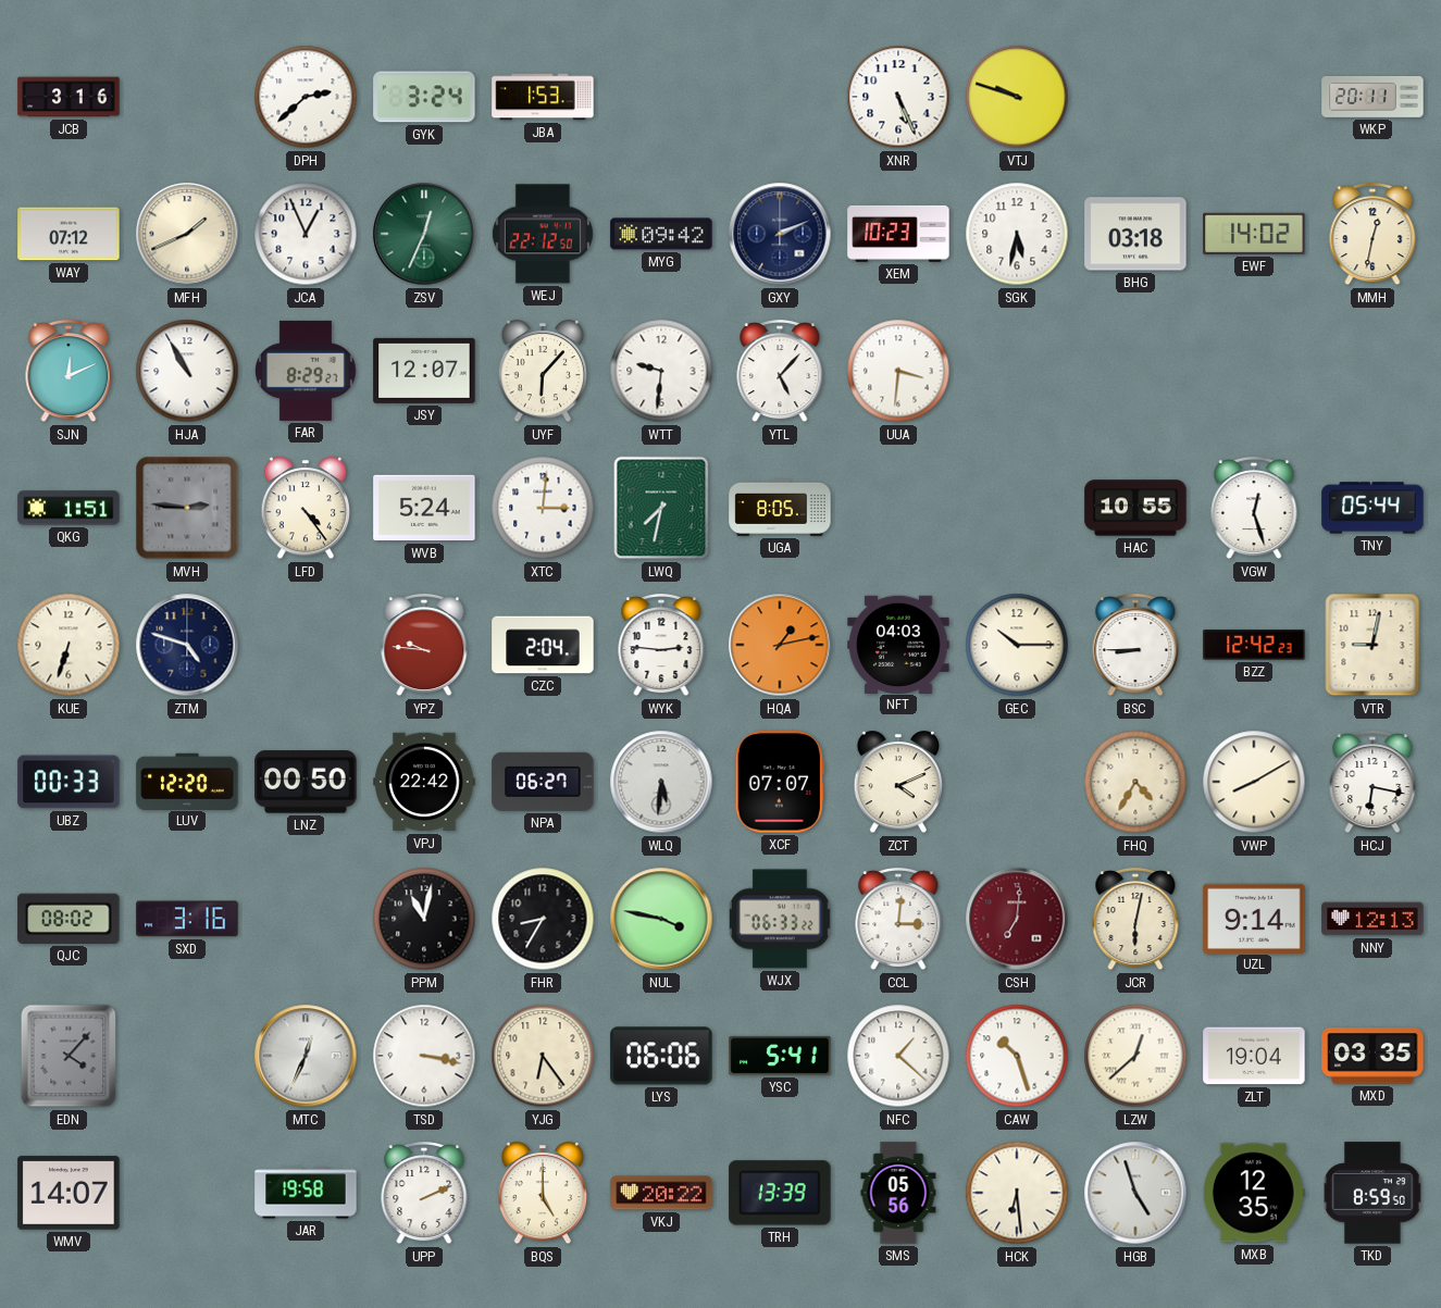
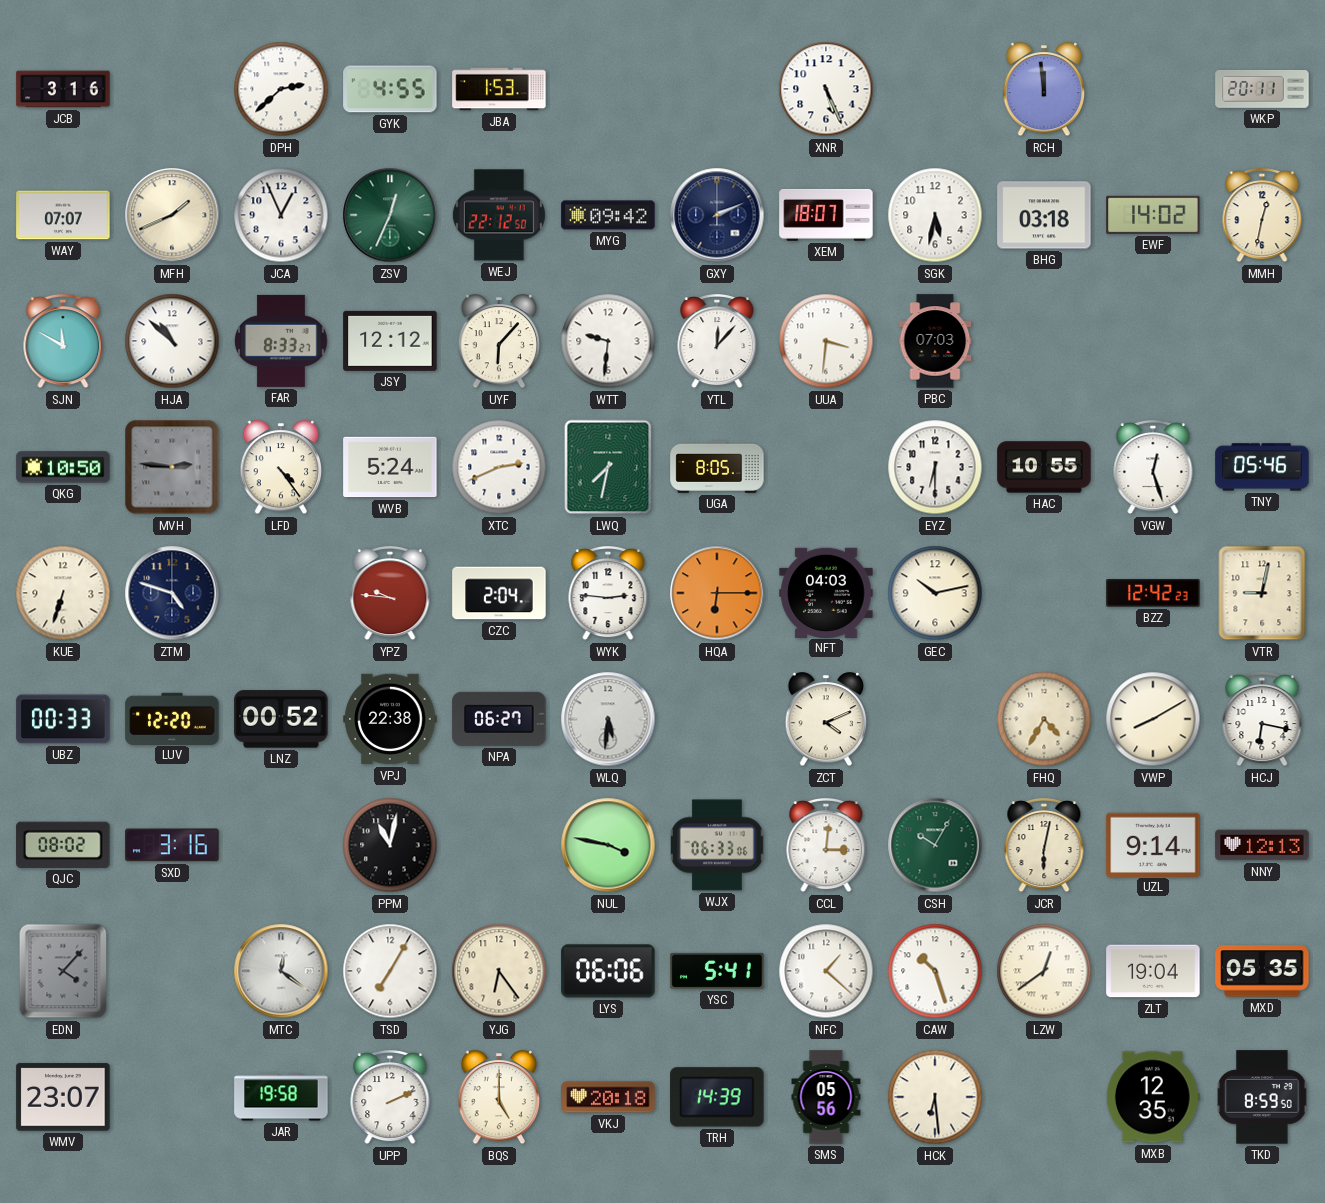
GYK: 3:24 -> 4:55 (390, 89)
VTJ: 9:48 -> none (1017, 97)
RCH: none -> 11:59 (1044, 90)
WAY: 07:12 -> 07:07 (63, 215)
XEM: 10:23 -> 18:07 (826, 215)
SJN: 12:11 -> 11:50 (63, 342)
HJA: 10:55 -> 10:52 (172, 341)
FAR: 8:29 -> 8:33 (281, 341)
JSY: 12:07 -> 12:12 (390, 341)
YTL: 5:07 -> 12:07 (717, 342)
PBC: none -> 07:03 (935, 341)
QKG: 1:51 -> 10:50 (63, 467)
XTC: 3:01 -> 2:41 (499, 467)
EYZ: none -> 6:30 (935, 467)
TNY: 05:44 -> 05:46 (1262, 467)
HQA: 1:13 -> 6:15 (717, 593)
GEC: 10:15 -> 10:13 (935, 593)
BSC: 8:45 -> none (1135, 646)
LNZ: 00:50 -> 00:52 (281, 719)
VPJ: 22:42 -> 22:38 (390, 719)
XCF: 07:07 -> none (779, 782)
FHR: 8:35 -> none (543, 919)
WJX: 06:33:22 -> 06:33:06 (718, 845)
CSH: 7:01 -> 10:05 (935, 845)
CSH dial: burgundy -> green (935, 845)
MTC: 12:34 -> 12:21 (281, 971)
TSD: 3:17 -> 7:05 (390, 971)
LZW: 12:38 -> 12:39 (1044, 971)
MXD: 03:35 -> 05:35 (1262, 971)
WMV: 14:07 -> 23:07 (63, 1097)
VKJ: 20:22 -> 20:18 (608, 1097)
TRH: 13:39 -> 14:39 (717, 1097)
HGB: 4:57 -> none (1135, 1193)
